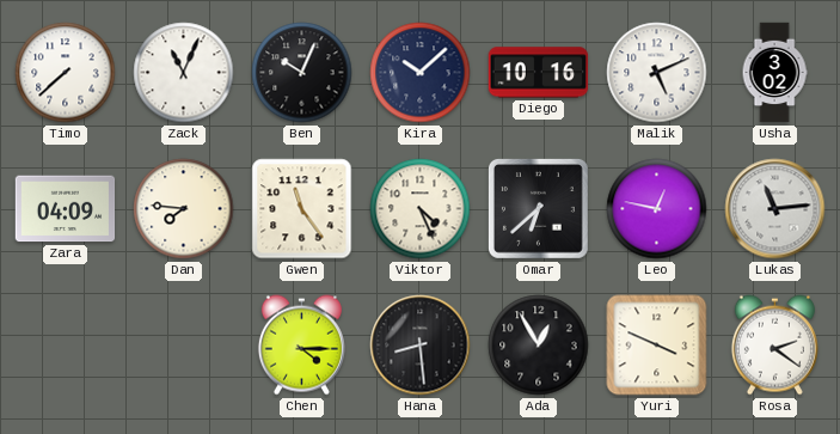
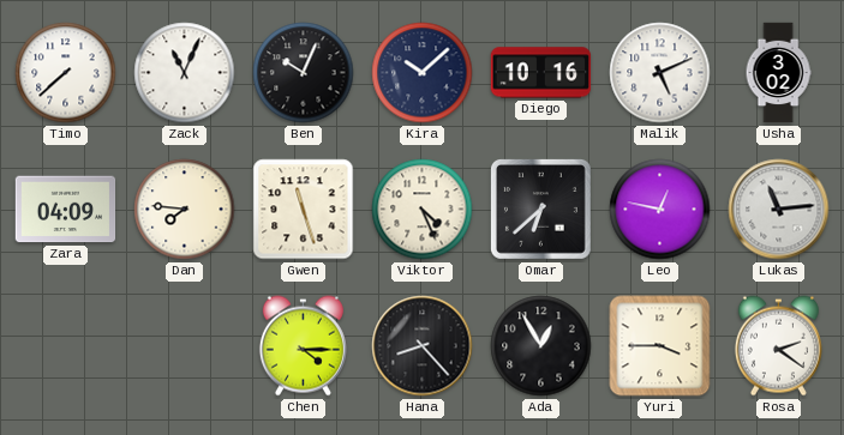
Gwen: 11:24 -> 11:27 (304, 210)
Hana: 8:29 -> 8:23 (423, 346)
Yuri: 3:49 -> 3:45 (660, 346)
